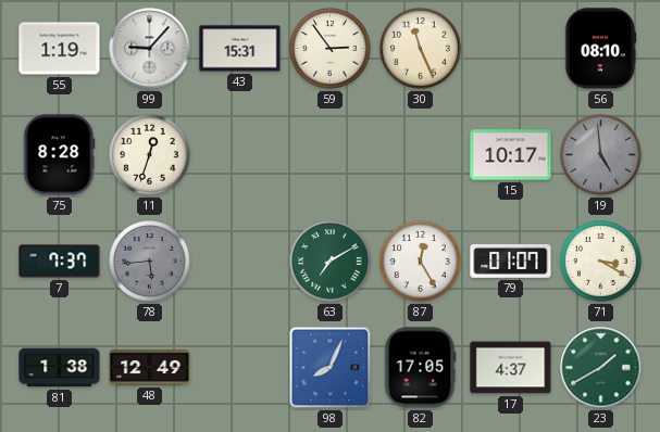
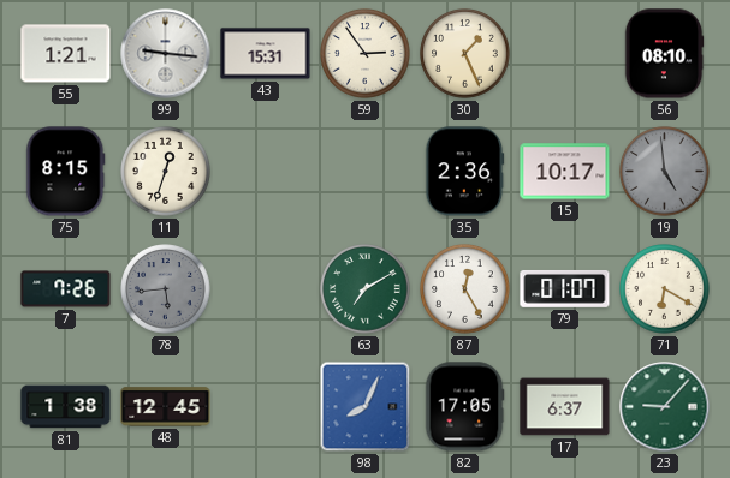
55: 1:19 -> 1:21 (66, 54)
99: 9:07 -> 9:16 (166, 54)
30: 11:26 -> 1:26 (465, 54)
75: 8:28 -> 8:15 (66, 172)
35: none -> 2:36 (465, 172)
7: 7:37 -> 7:26 (66, 289)
71: 3:20 -> 6:20 (665, 289)
48: 12:49 -> 12:45 (166, 407)
17: 4:37 -> 6:37 (565, 407)
23: 1:40 -> 9:07 (665, 407)
